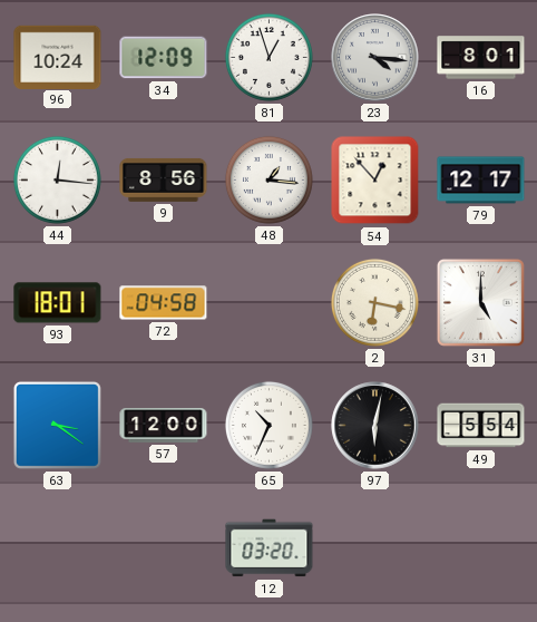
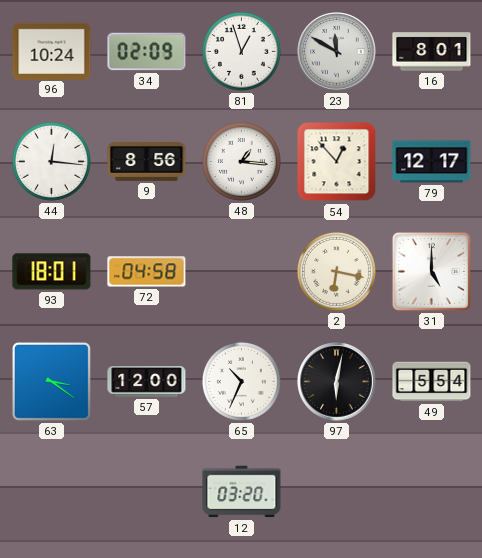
34: 12:09 -> 02:09 (147, 52)
23: 4:16 -> 11:50 (337, 52)
